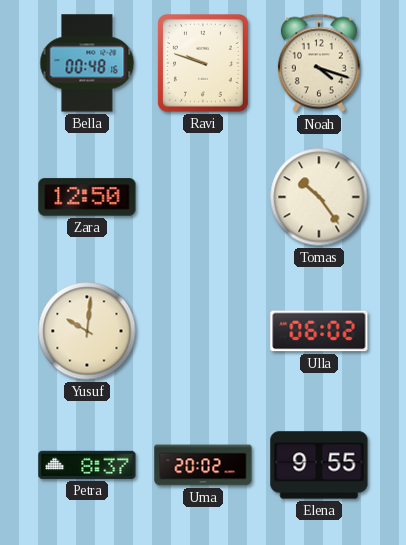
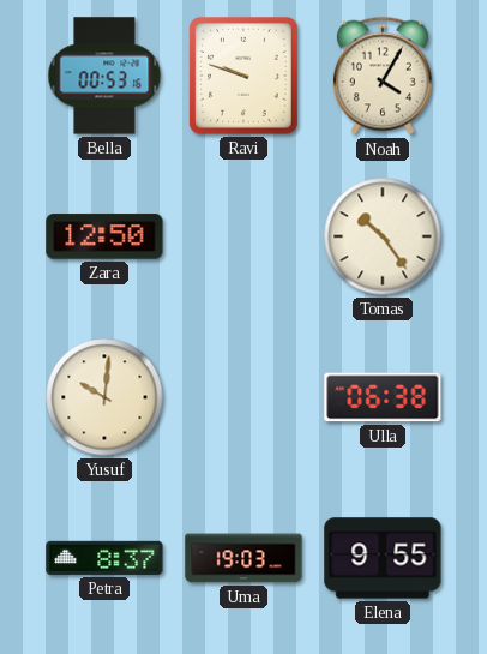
Bella: 00:48 -> 00:53 (104, 76)
Noah: 4:18 -> 4:05 (383, 76)
Ulla: 06:02 -> 06:38 (383, 397)
Uma: 20:02 -> 19:03 (243, 558)
